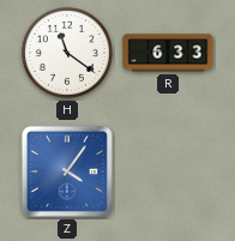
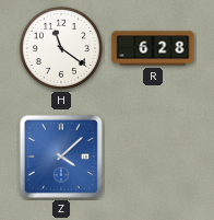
R: 6:33 -> 6:28 (153, 48)
Z: 4:06 -> 4:08 (61, 157)
